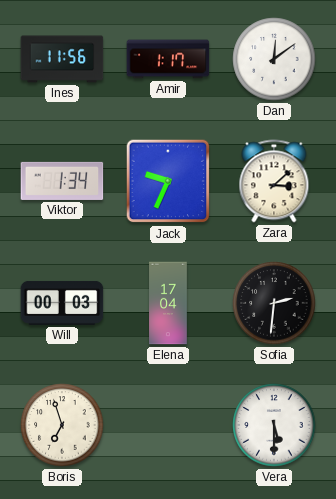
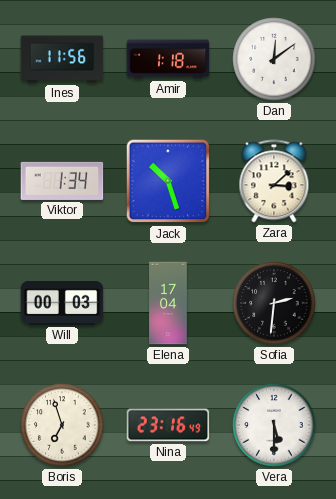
Amir: 1:17 -> 1:18 (168, 59)
Jack: 9:34 -> 10:27 (168, 181)
Nina: none -> 23:16 (168, 425)
